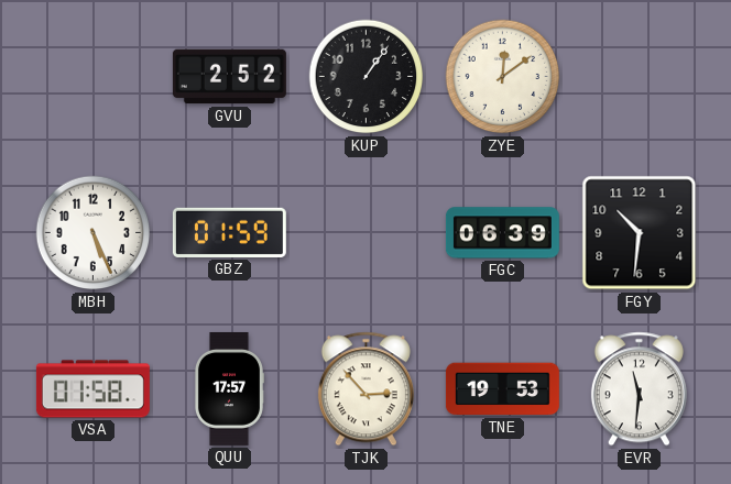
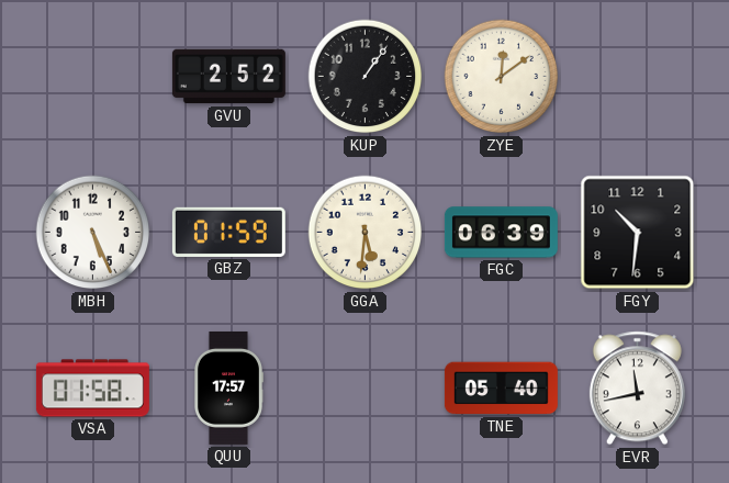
GGA: none -> 5:31 (366, 233)
TJK: 2:53 -> none (365, 389)
TNE: 19:53 -> 05:40 (501, 389)
EVR: 11:31 -> 11:43 (637, 389)
